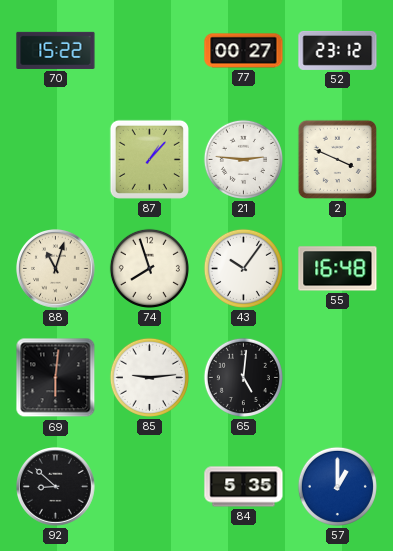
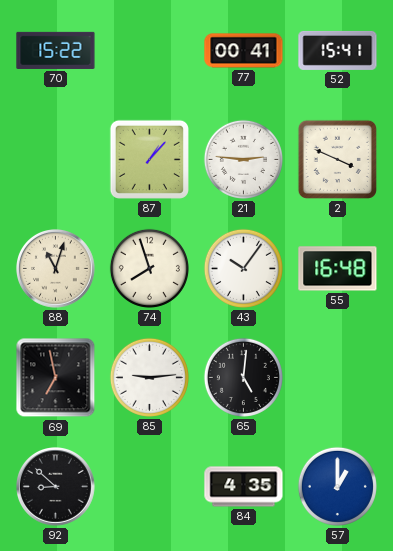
77: 00:27 -> 00:41 (244, 51)
52: 23:12 -> 15:41 (338, 50)
69: 6:01 -> 6:58 (56, 378)
84: 5:35 -> 4:35 (244, 487)
